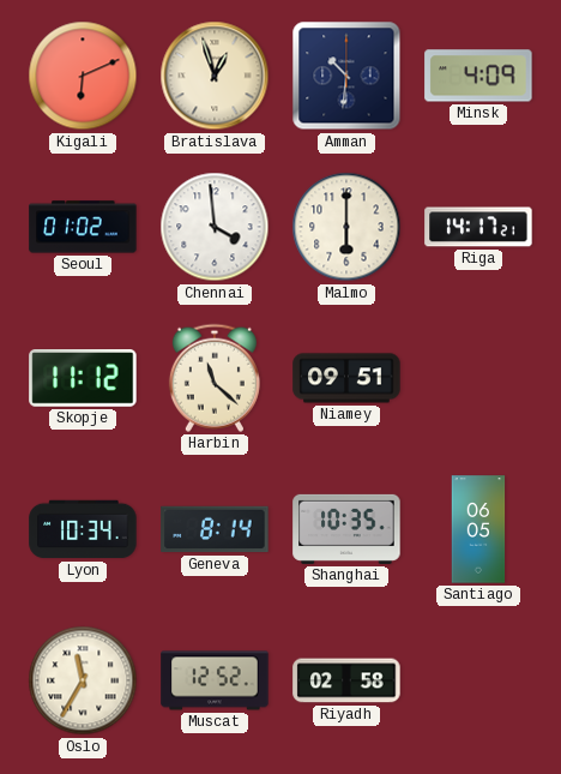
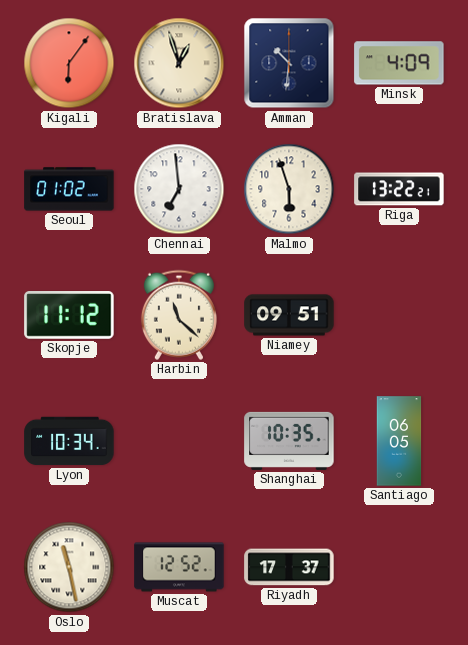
Kigali: 6:11 -> 6:06 (69, 63)
Chennai: 3:59 -> 6:59 (179, 189)
Malmo: 6:00 -> 5:57 (289, 189)
Riga: 14:17 -> 13:22 (399, 189)
Geneva: 8:14 -> none (215, 529)
Oslo: 11:35 -> 11:28 (69, 567)
Riyadh: 02:58 -> 17:37 (289, 567)
